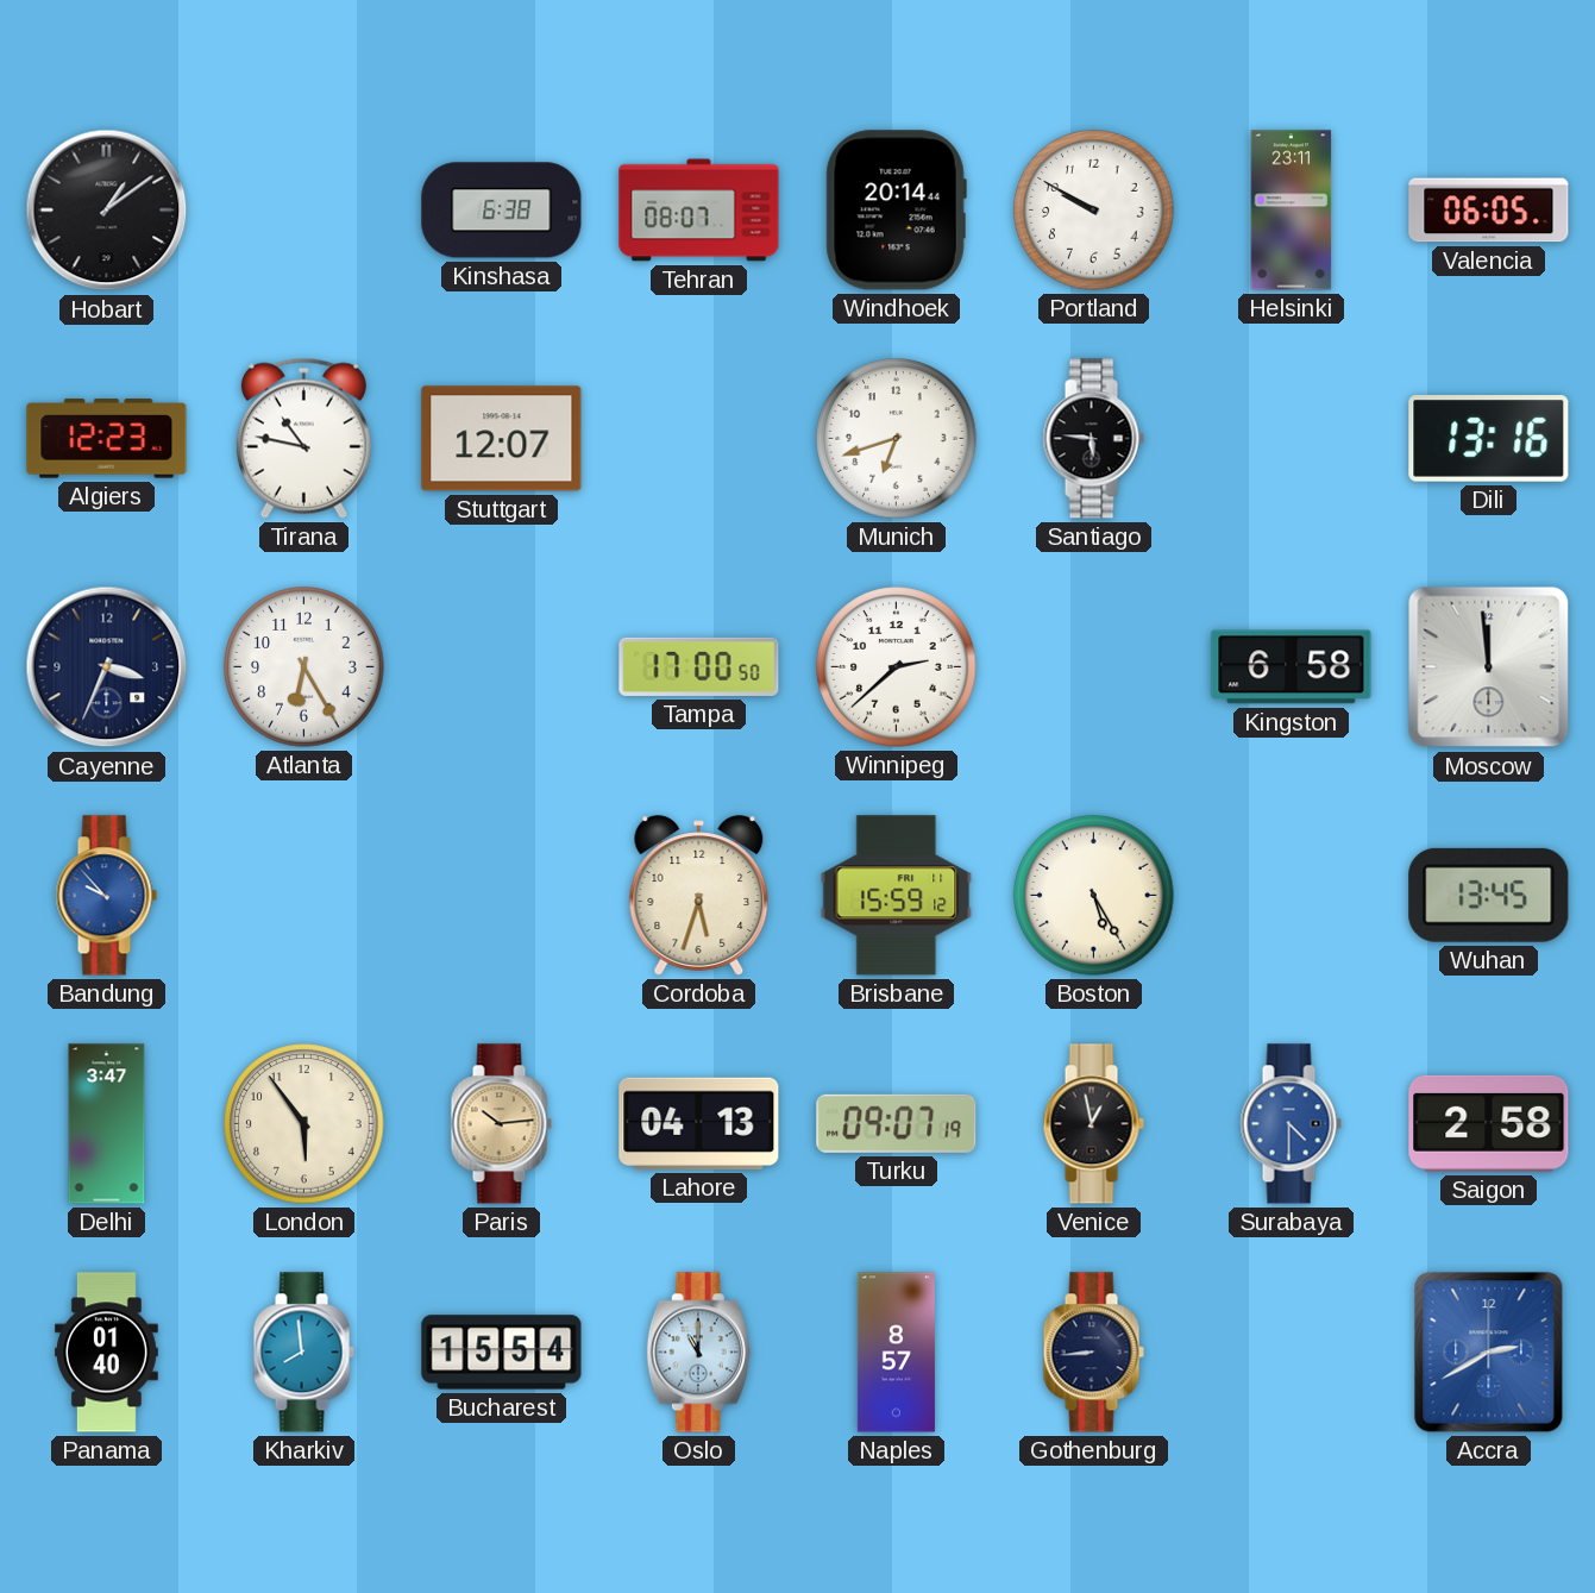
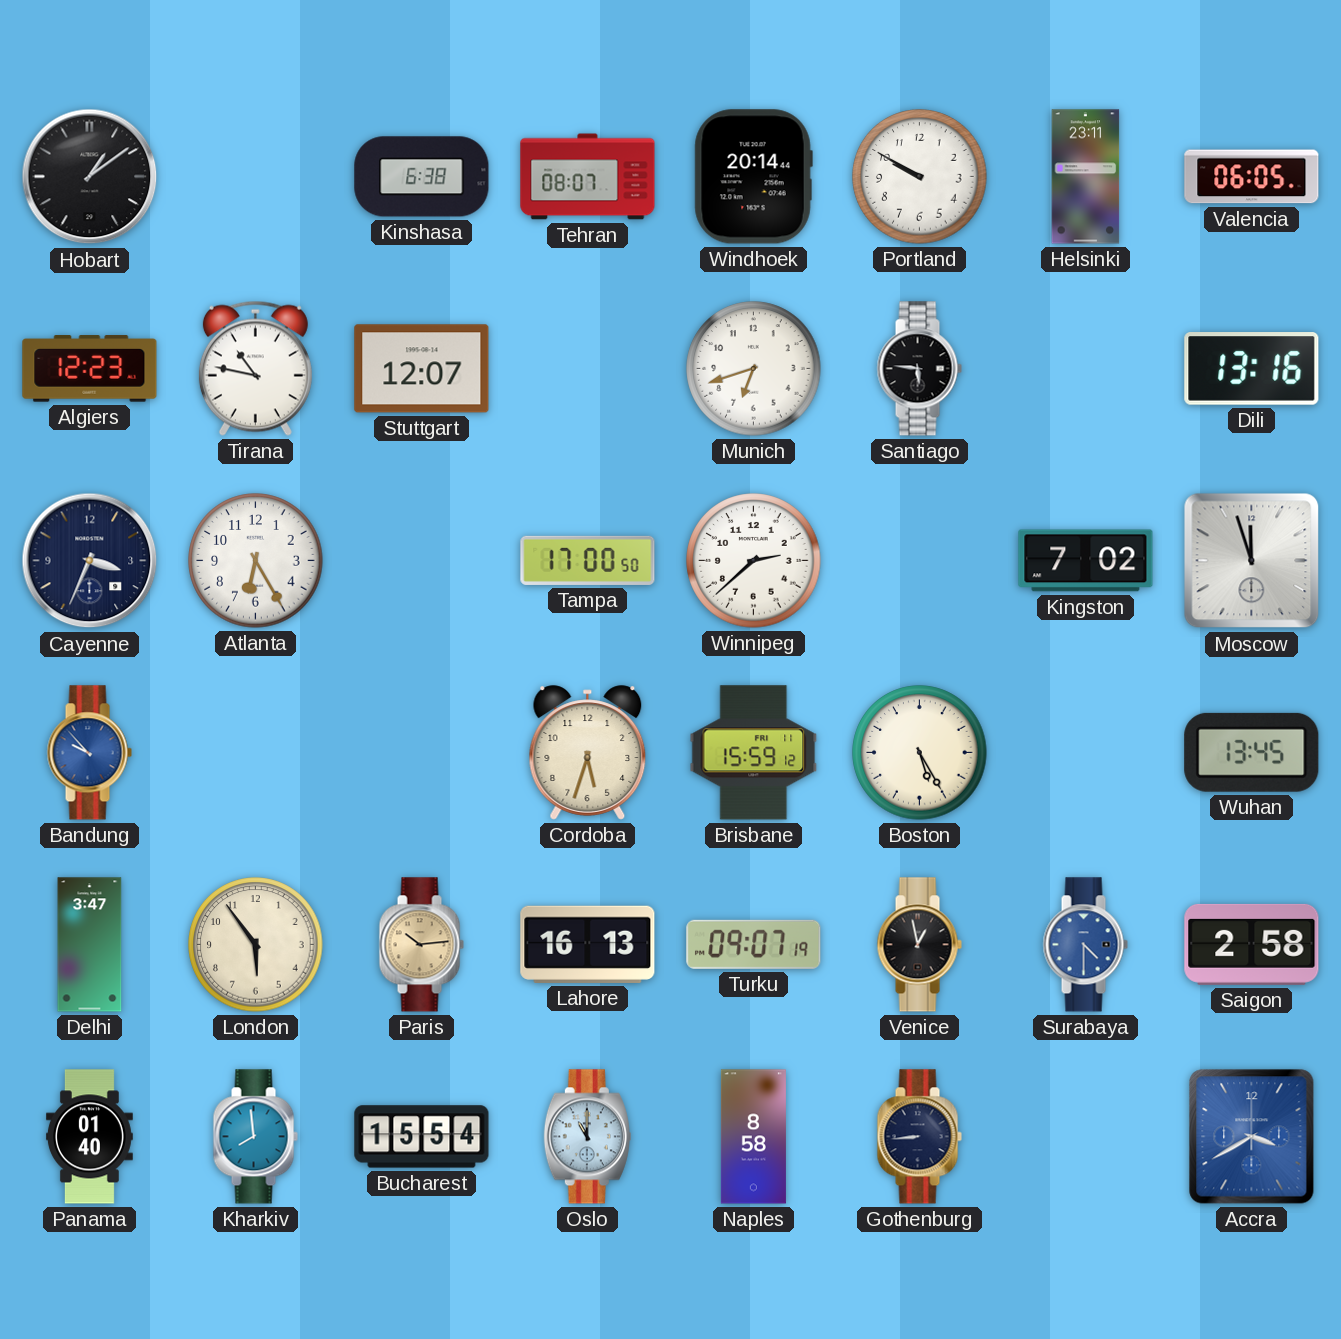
Kingston: 6:58 -> 7:02 (1086, 561)
Moscow: 11:59 -> 11:57 (1252, 561)
Lahore: 04:13 -> 16:13 (588, 944)
Naples: 8:57 -> 8:58 (753, 1137)
Accra: 2:40 -> 3:40 (1252, 1137)
